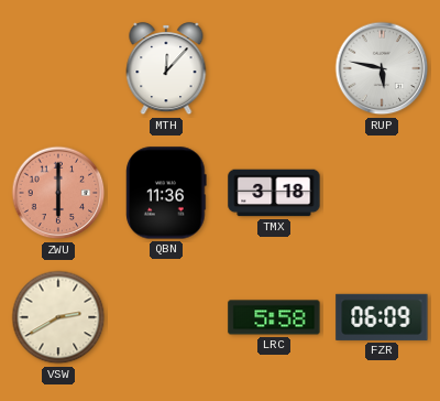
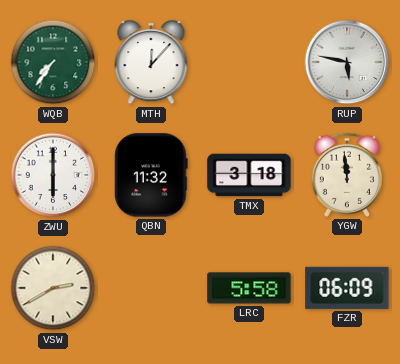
WQB: none -> 7:36 (53, 62)
ZWU dial: salmon -> white (53, 175)
QBN: 11:36 -> 11:32 (151, 175)
YGW: none -> 11:59 (347, 175)
